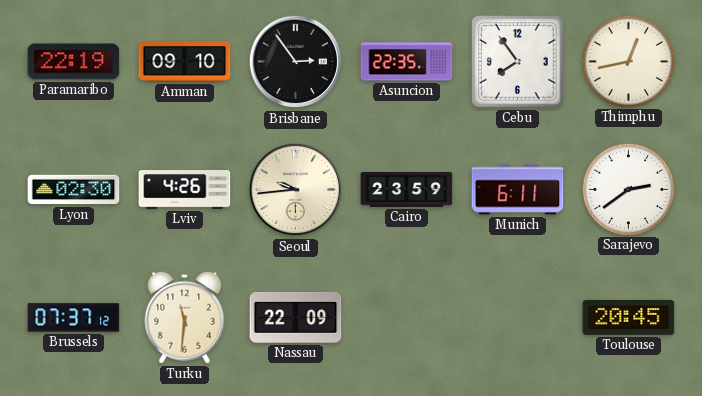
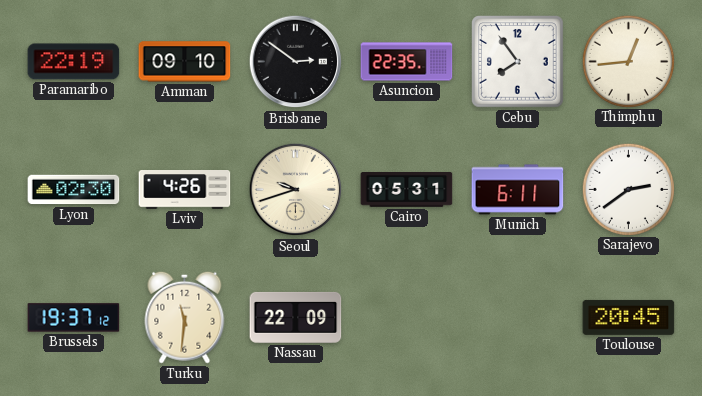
Brisbane: 2:54 -> 2:51 (296, 62)
Thimphu: 12:43 -> 12:44 (628, 61)
Seoul: 9:44 -> 9:42 (296, 190)
Cairo: 23:59 -> 05:31 (407, 190)
Brussels: 07:37 -> 19:37 (74, 318)
